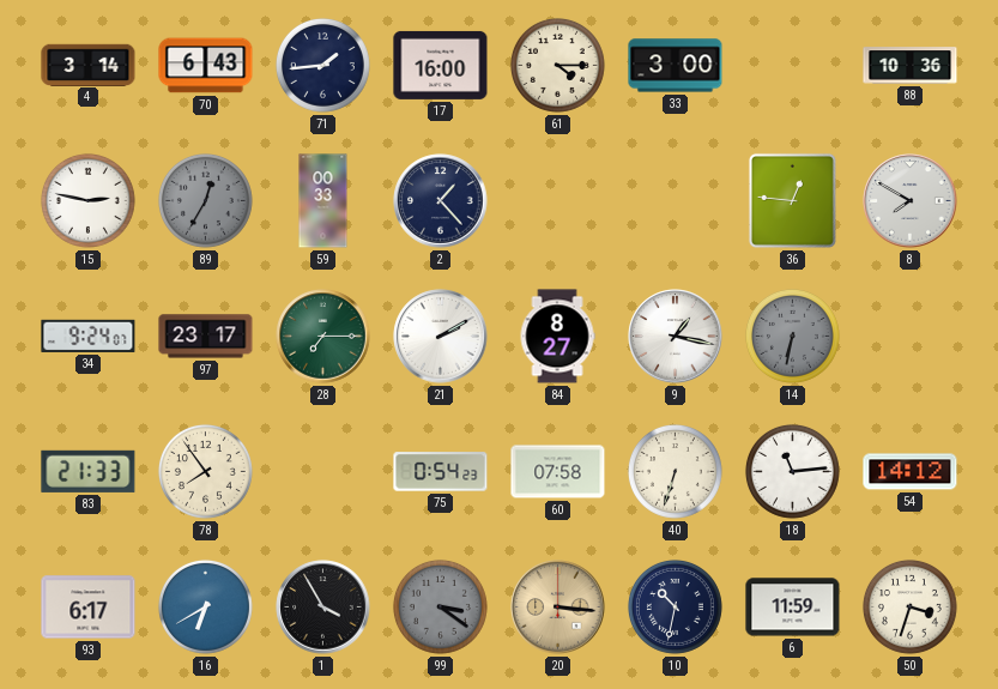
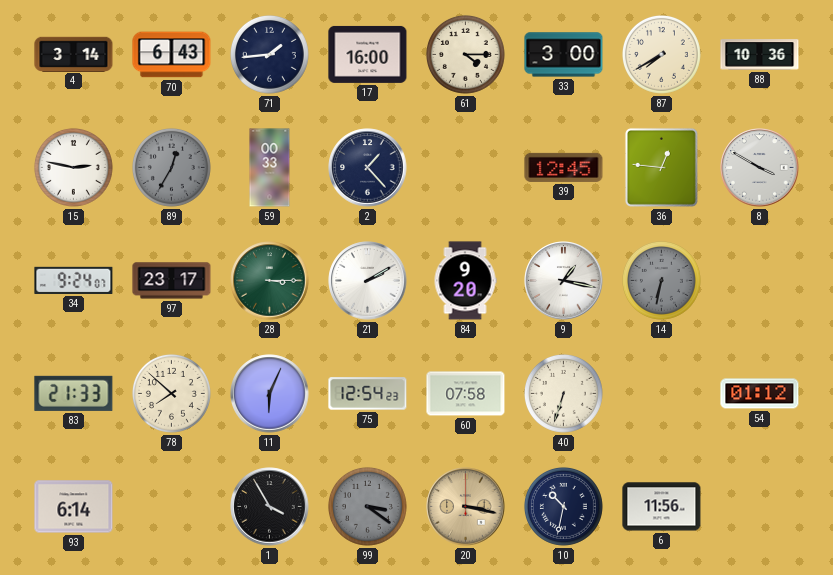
87: none -> 7:40 (661, 54)
39: none -> 12:45 (564, 167)
8: 7:50 -> 3:50 (760, 168)
28: 7:15 -> 3:15 (270, 281)
84: 8:27 -> 9:20 (465, 281)
78: 7:54 -> 7:52 (171, 393)
11: none -> 6:04 (270, 394)
75: 0:54 -> 12:54 (368, 394)
18: 11:14 -> none (792, 471)
54: 14:12 -> 01:12 (760, 394)
93: 6:17 -> 6:14 (74, 507)
16: 6:40 -> none (205, 606)
20: 3:16 -> 3:17 (466, 507)
6: 11:59 -> 11:56 (662, 507)
50: 3:33 -> none (909, 606)
